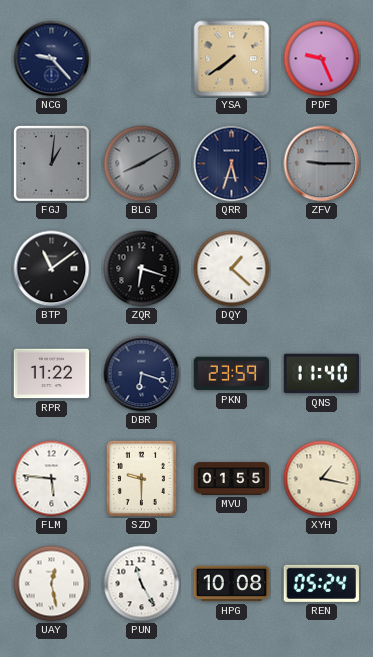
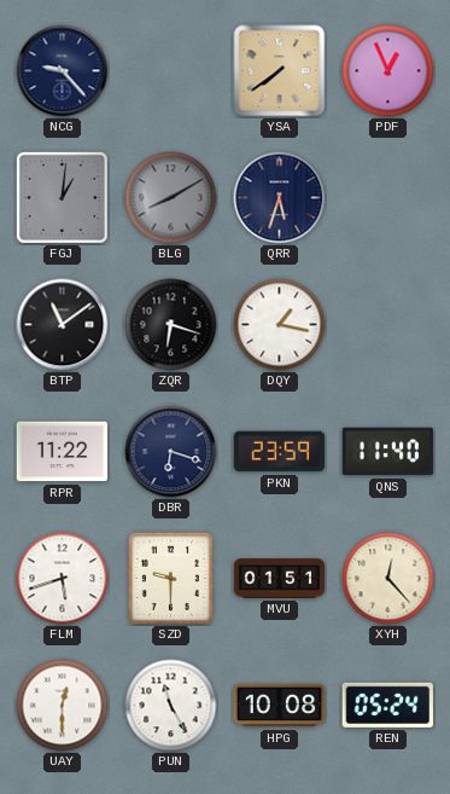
PDF: 9:26 -> 12:56 (388, 71)
ZFV: 9:15 -> none (322, 164)
DQY: 1:22 -> 1:17 (280, 325)
FLM: 5:46 -> 5:42 (63, 579)
MVU: 01:55 -> 01:51 (280, 579)
XYH: 1:17 -> 12:23 (388, 579)
UAY: 12:28 -> 12:30 (63, 706)
